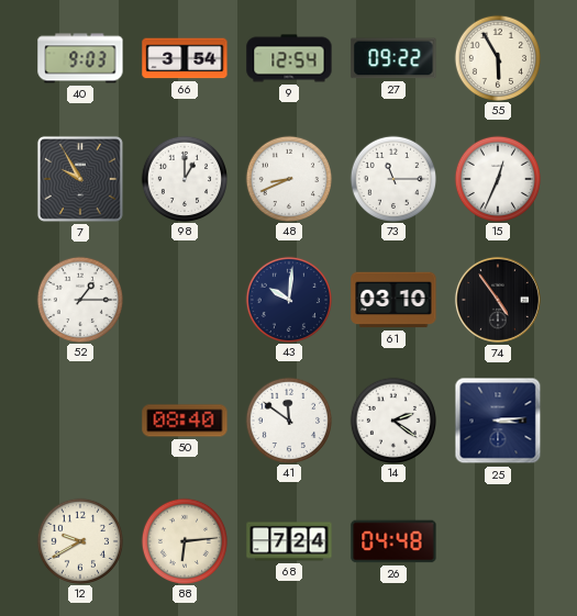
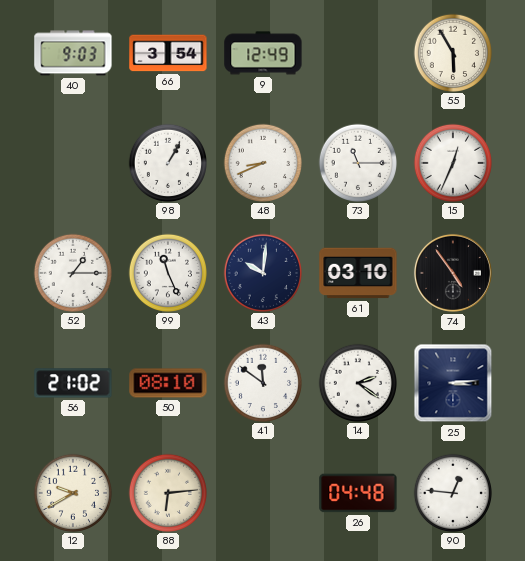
9: 12:54 -> 12:49 (263, 53)
27: 09:22 -> none (393, 58)
7: 9:55 -> none (80, 179)
98: 1:00 -> 1:05 (167, 162)
99: none -> 11:26 (167, 272)
56: none -> 21:02 (73, 383)
50: 08:40 -> 08:10 (168, 383)
68: 7:24 -> none (289, 541)
90: none -> 12:46 (452, 492)
